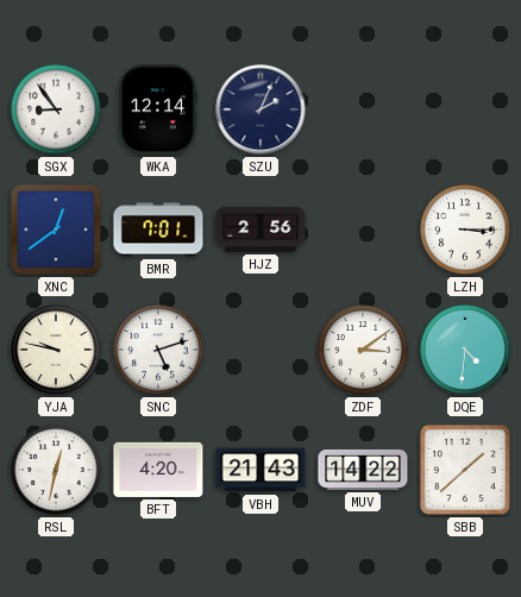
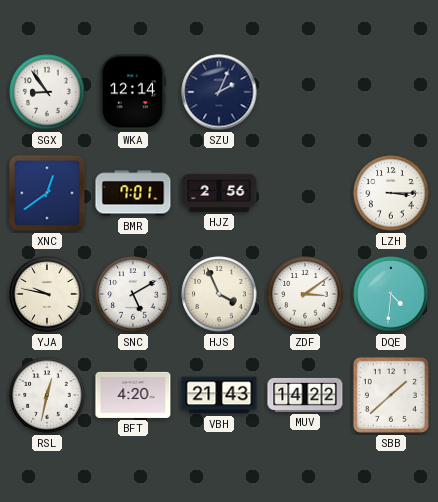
SNC: 5:12 -> 5:10 (133, 294)
HJS: none -> 3:56 (219, 294)
